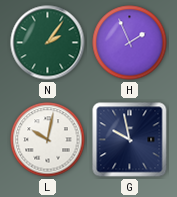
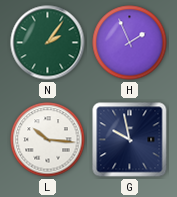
L: 10:02 -> 10:16 (48, 140)
